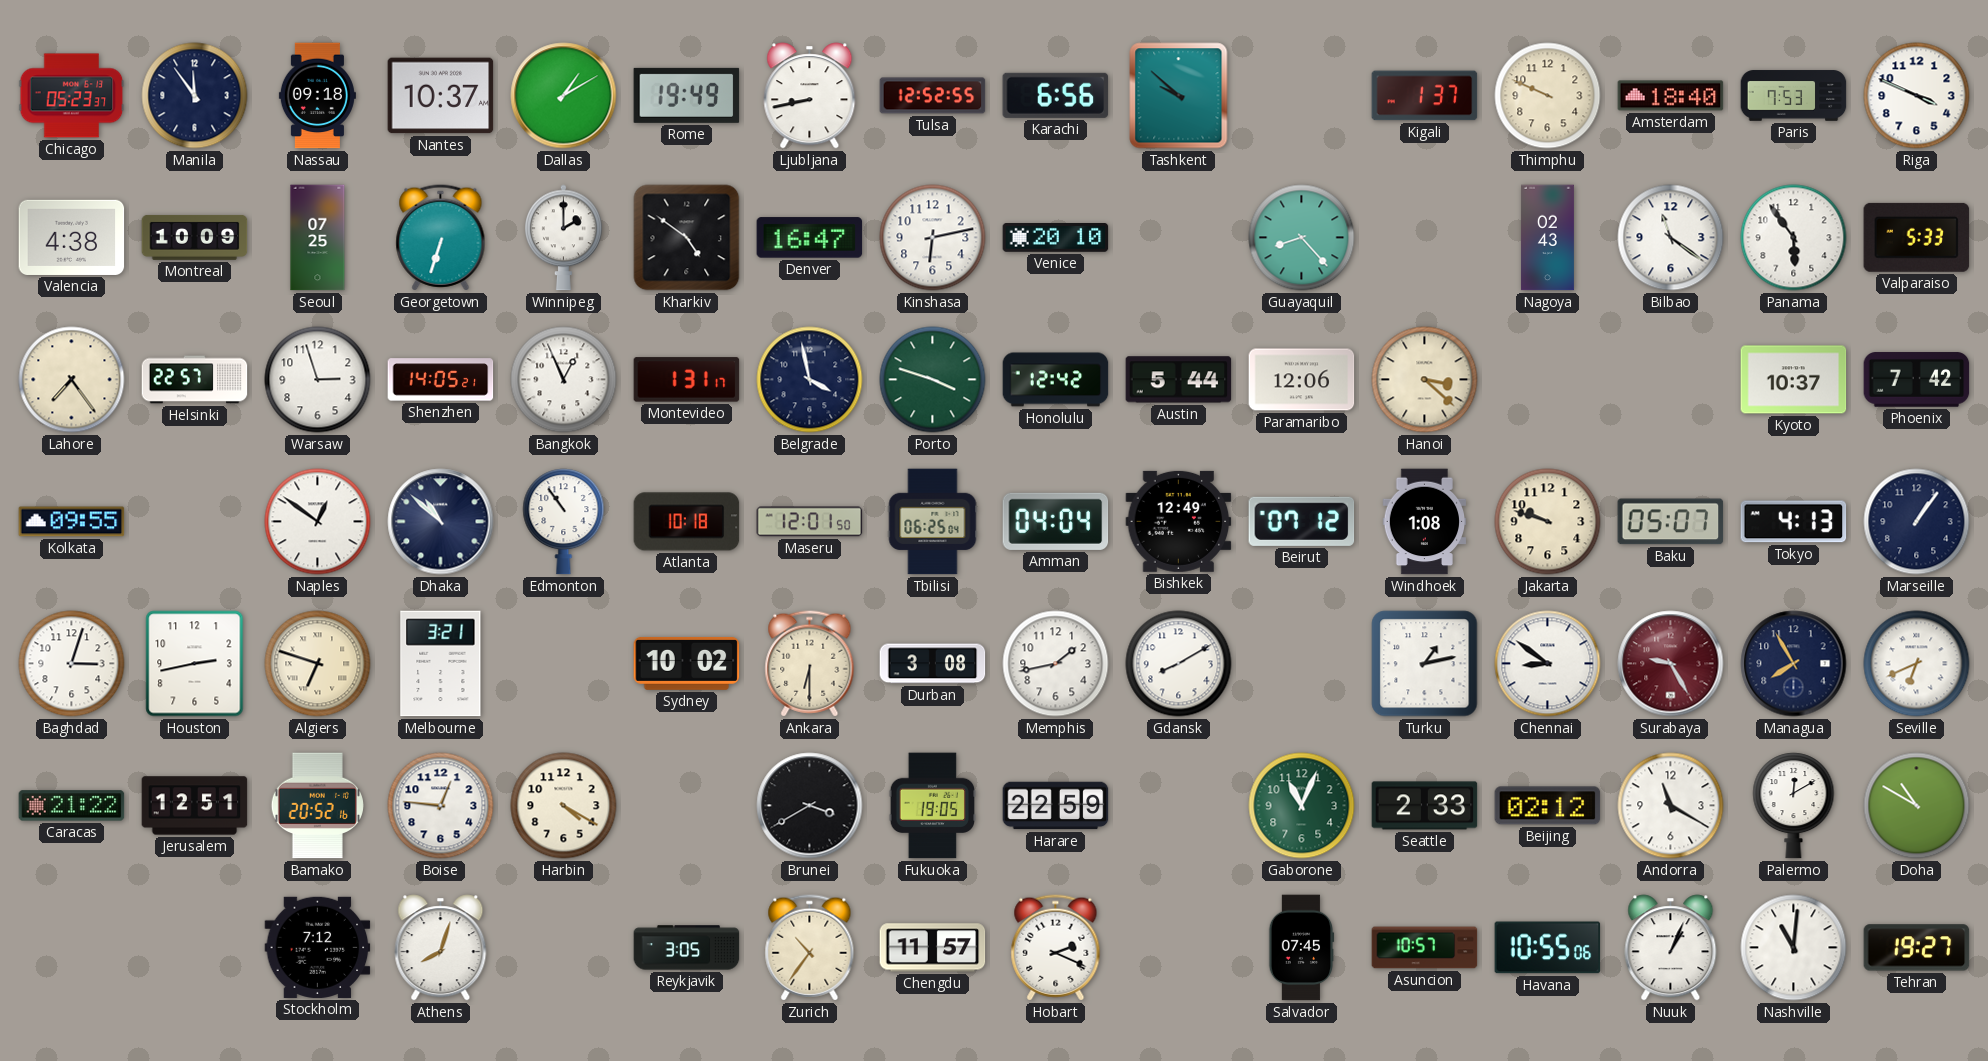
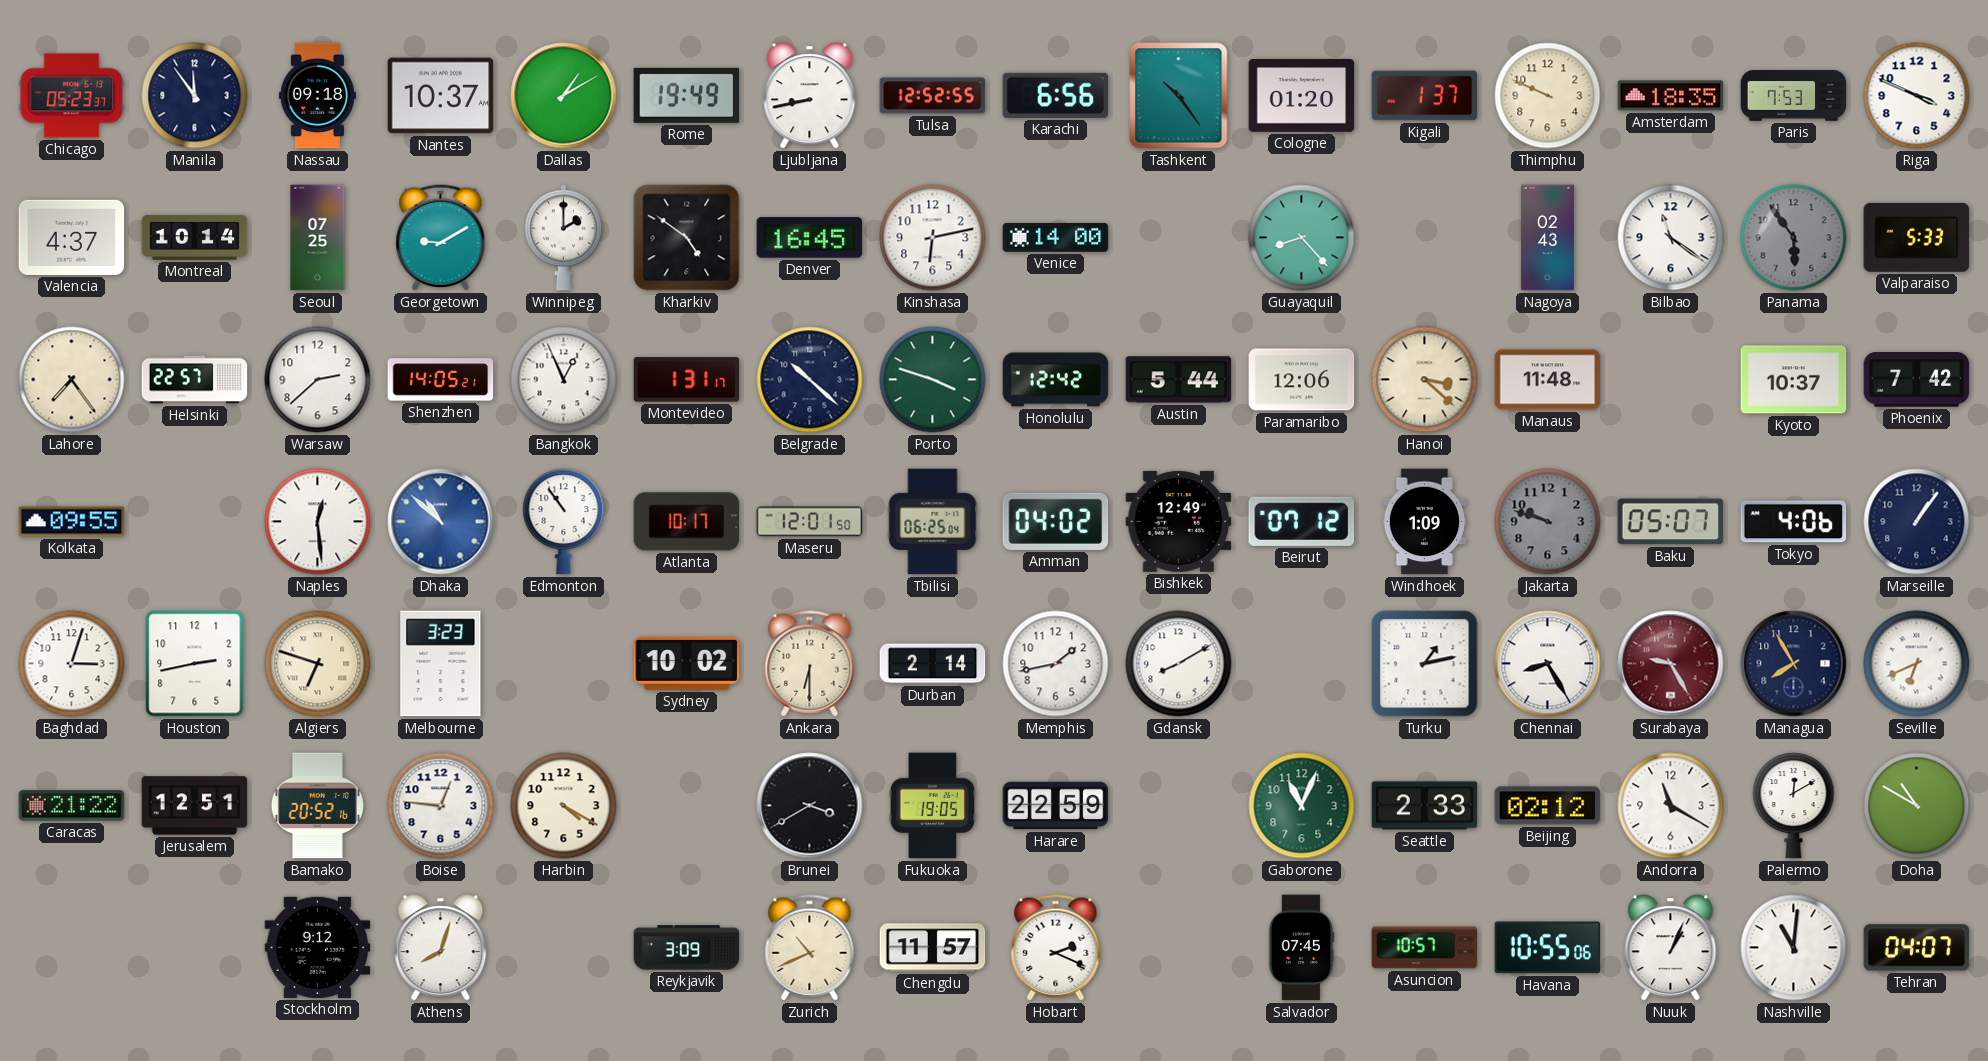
Tashkent: 9:52 -> 10:24 (1179, 96)
Cologne: none -> 01:20 (1302, 95)
Amsterdam: 18:40 -> 18:35 (1671, 96)
Valencia: 4:38 -> 4:37 (72, 237)
Montreal: 10:09 -> 10:14 (195, 237)
Georgetown: 6:33 -> 9:10 (441, 238)
Denver: 16:47 -> 16:45 (810, 238)
Venice: 20:10 -> 14:00 (1056, 238)
Panama dial: white -> grey (1794, 238)
Warsaw: 2:57 -> 2:38 (318, 380)
Belgrade: 3:58 -> 10:22 (810, 380)
Manaus: none -> 11:48 (1548, 380)
Naples: 12:51 -> 12:29 (318, 522)
Dhaka dial: navy -> blue (441, 522)
Atlanta: 10:18 -> 10:17 (687, 522)
Amman: 04:04 -> 04:02 (1056, 521)
Windhoek: 1:08 -> 1:09 (1425, 522)
Jakarta dial: cream -> grey (1548, 522)
Tokyo: 4:13 -> 4:06 (1794, 522)
Melbourne: 3:21 -> 3:23 (441, 664)
Durban: 3:08 -> 2:14 (933, 664)
Chennai: 8:51 -> 8:25 (1548, 664)
Stockholm: 7:12 -> 9:12 (318, 947)
Reykjavik: 3:05 -> 3:09 (687, 948)
Zurich: 10:36 -> 10:41 (810, 948)
Tehran: 19:27 -> 04:07 (1917, 948)
